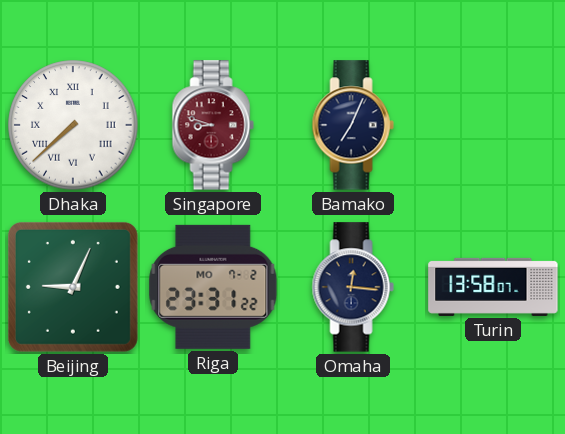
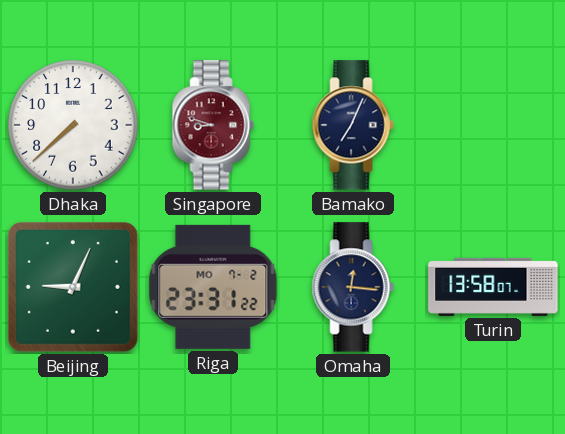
Dhaka numerals: Roman -> Arabic (73, 125)
